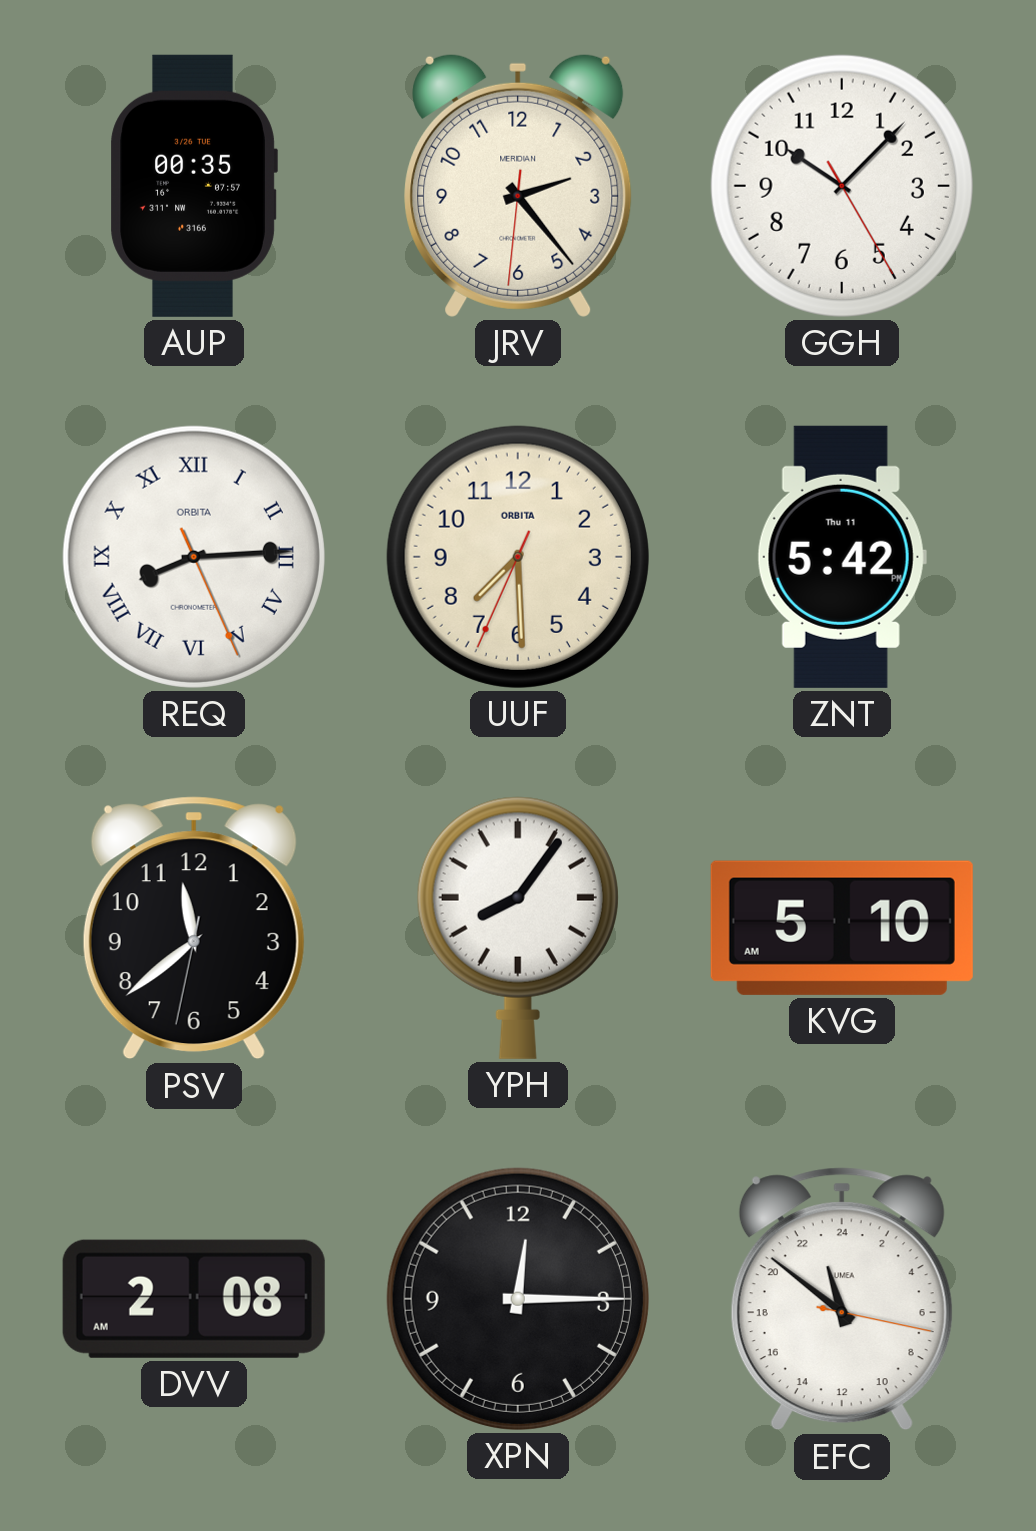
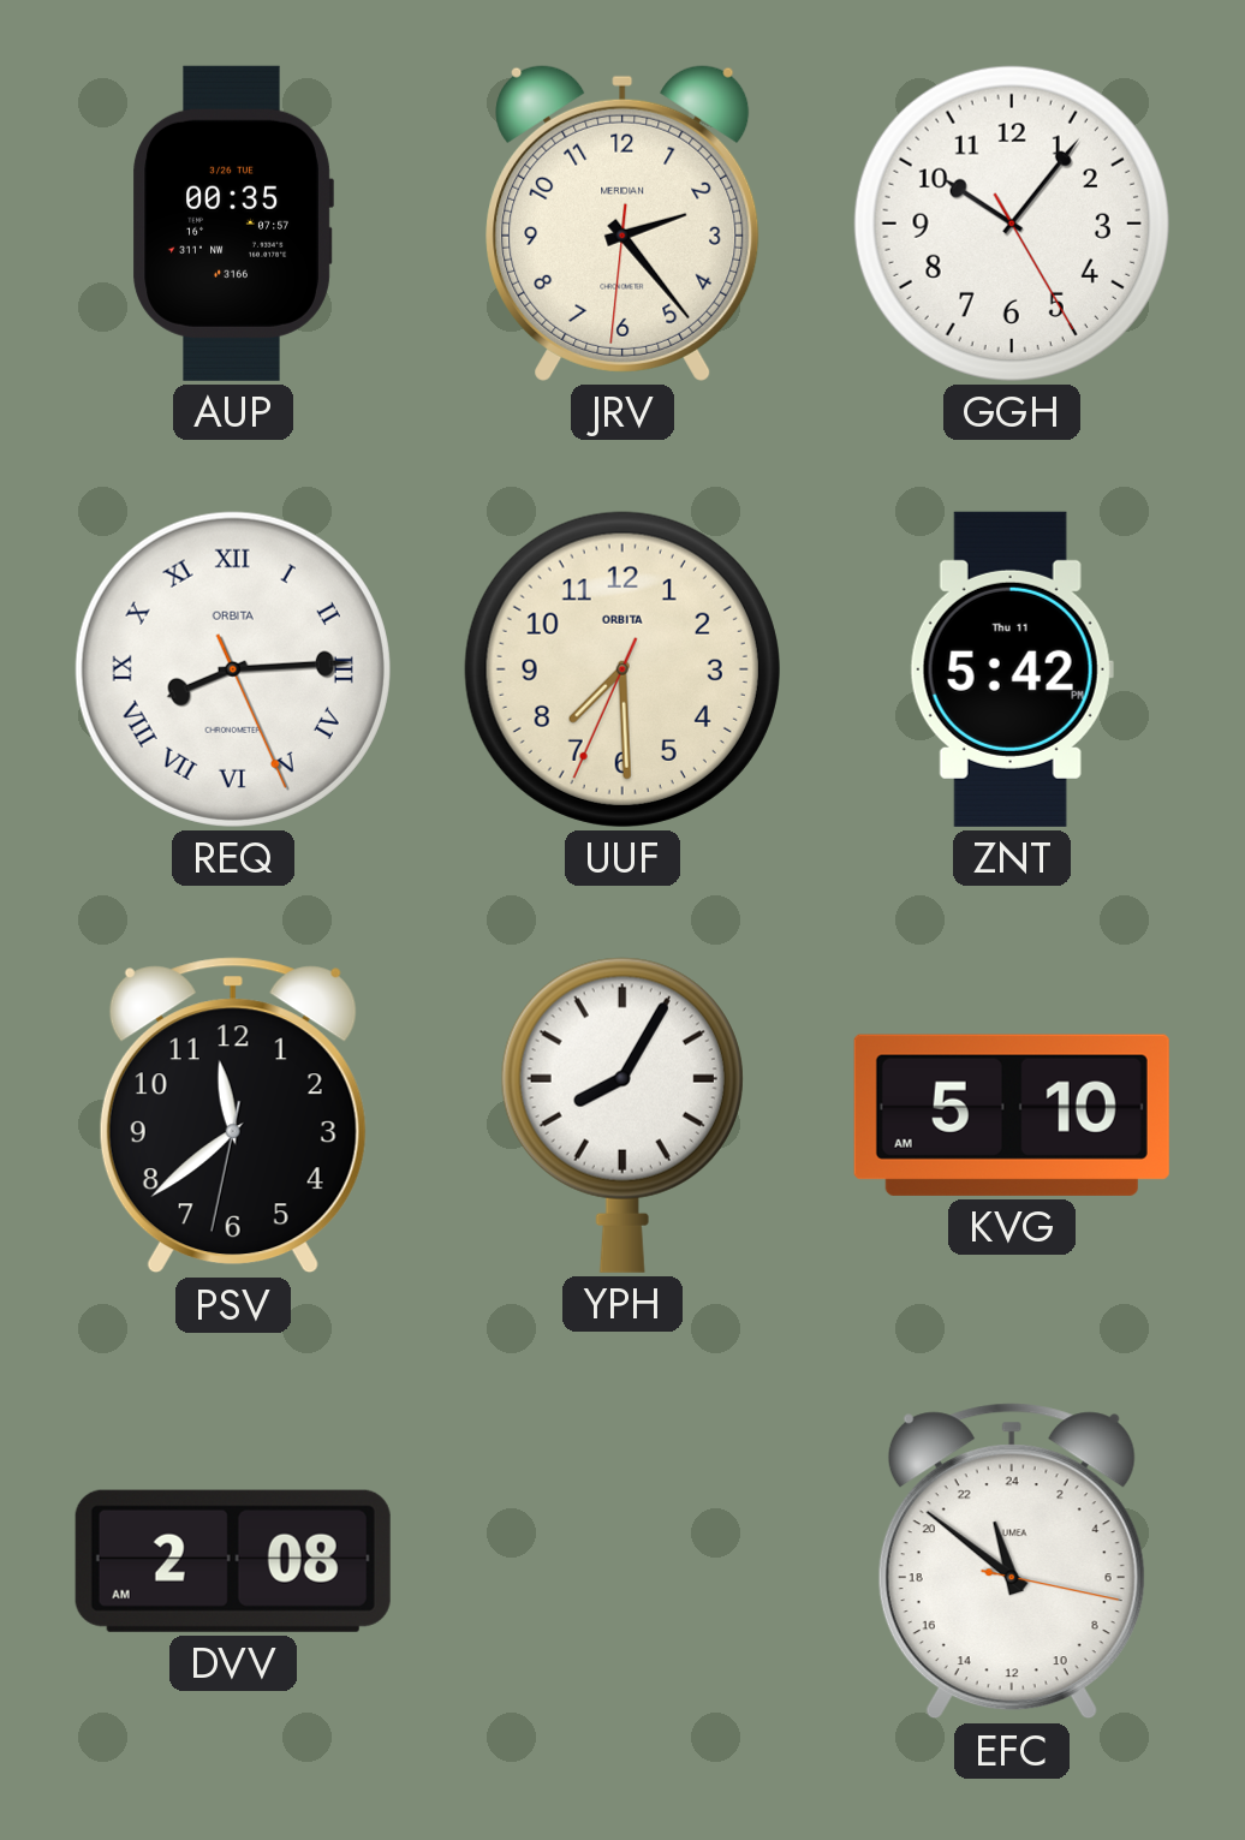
GGH: 10:07 -> 10:06 (1012, 224)
YPH: 8:06 -> 8:05 (622, 1115)
XPN: 12:15 -> none (518, 1299)
